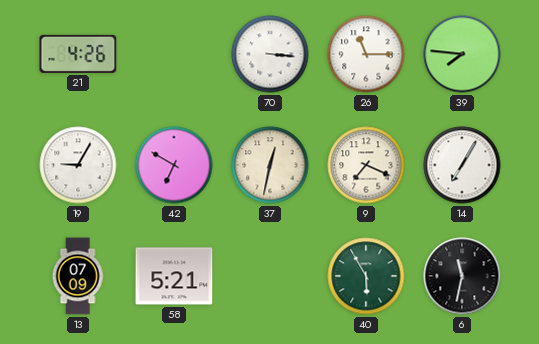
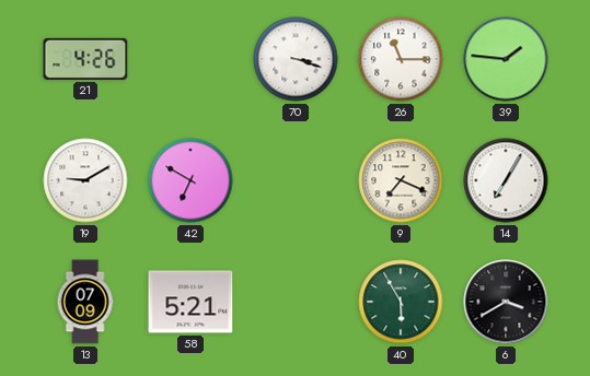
70: 3:16 -> 3:18 (296, 59)
39: 7:46 -> 1:46 (506, 59)
19: 9:05 -> 9:10 (85, 180)
37: 12:32 -> none (270, 165)
6: 11:32 -> 3:40 (506, 302)
